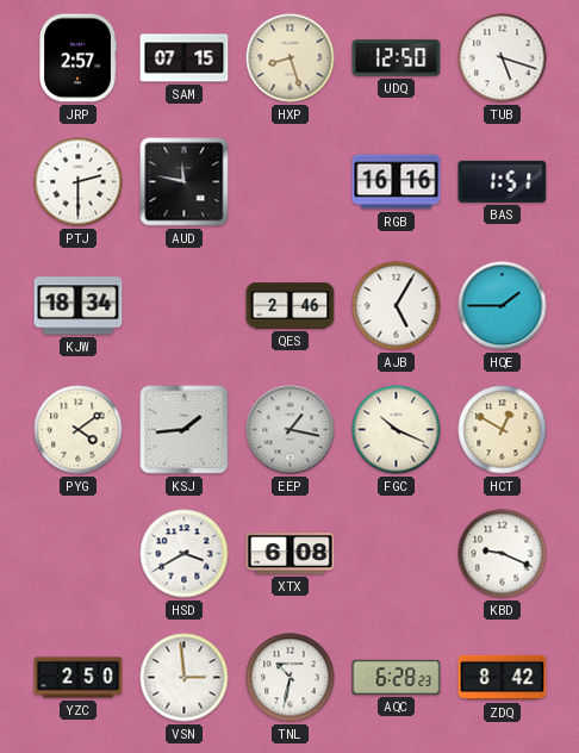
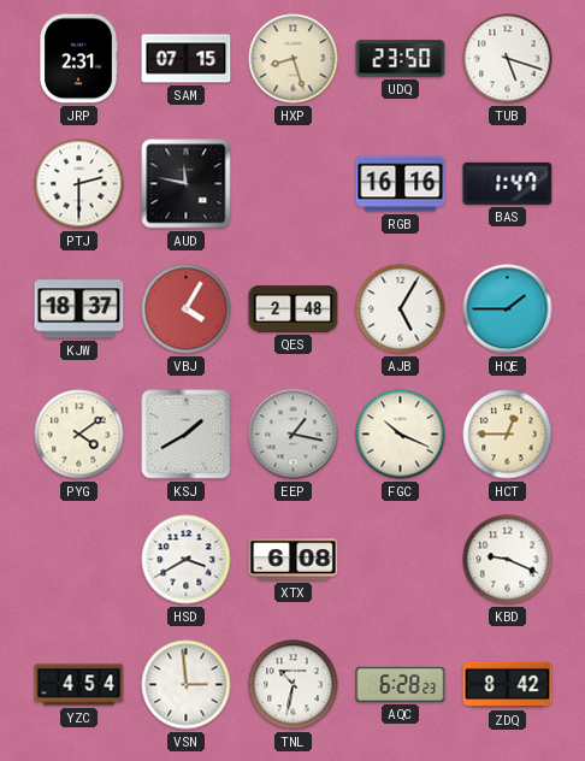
JRP: 2:57 -> 2:31 (79, 59)
UDQ: 12:50 -> 23:50 (401, 59)
BAS: 1:51 -> 1:47 (508, 183)
KJW: 18:34 -> 18:37 (79, 309)
VBJ: none -> 4:05 (187, 309)
QES: 2:46 -> 2:48 (294, 309)
KSJ: 1:44 -> 1:40 (187, 435)
HCT: 12:50 -> 12:45 (508, 435)
YZC: 2:50 -> 4:54 (79, 685)
